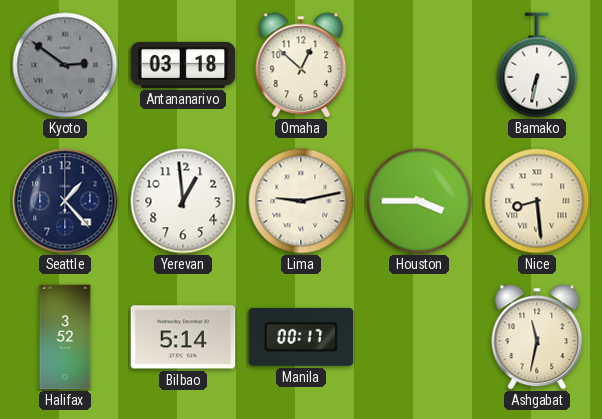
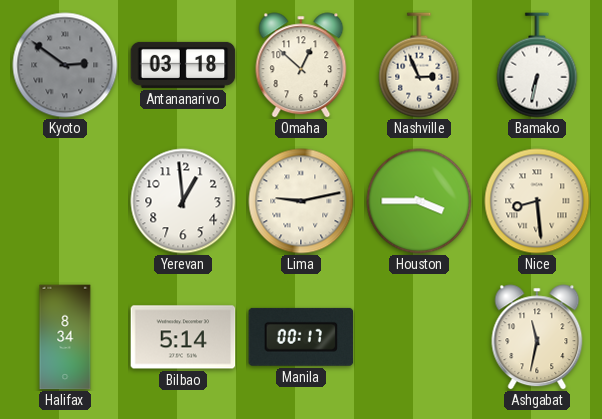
Nashville: none -> 2:56 (419, 65)
Seattle: 1:23 -> none (65, 201)
Halifax: 3:52 -> 8:34 (65, 337)
